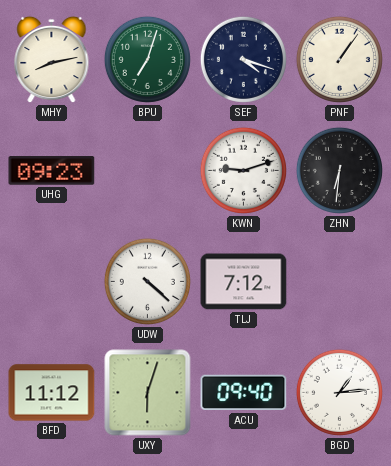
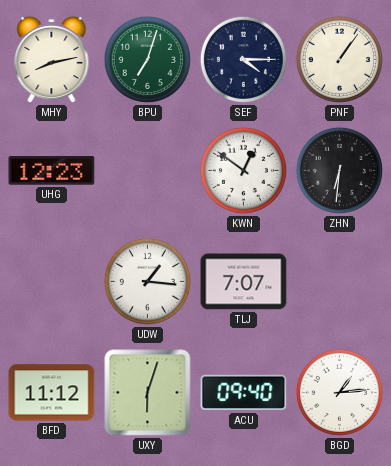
SEF: 4:18 -> 4:15 (243, 59)
UHG: 09:23 -> 12:23 (52, 171)
KWN: 9:12 -> 12:51 (243, 170)
UDW: 4:22 -> 1:16 (147, 281)
TLJ: 7:12 -> 7:07 (244, 282)
